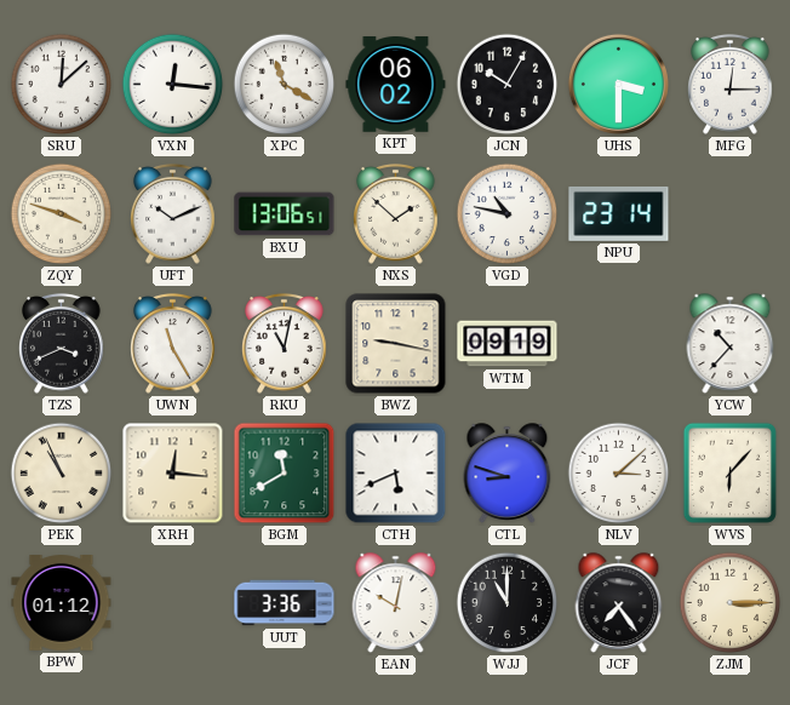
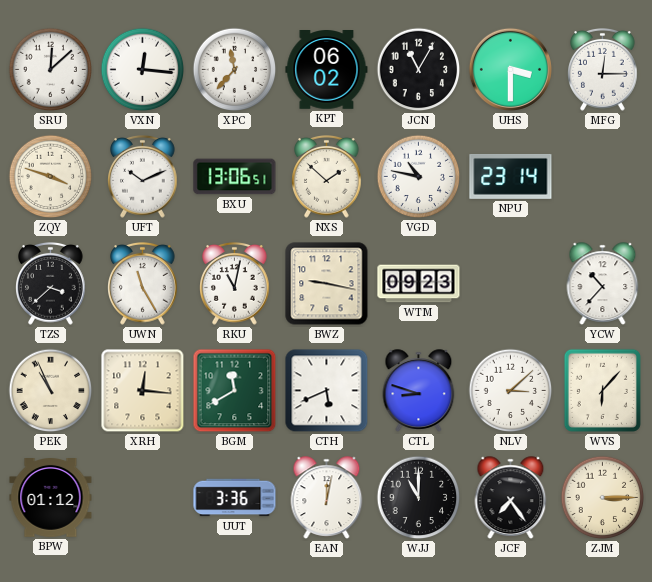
XPC: 11:20 -> 11:37 (235, 70)
JCN: 10:05 -> 11:05 (419, 70)
TZS: 3:41 -> 3:38 (51, 284)
WTM: 09:19 -> 09:23 (419, 284)
EAN: 10:02 -> 12:02 (327, 498)
